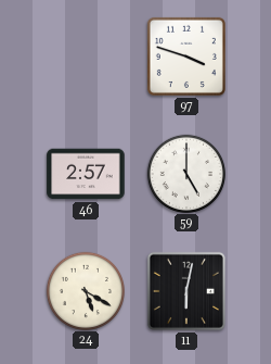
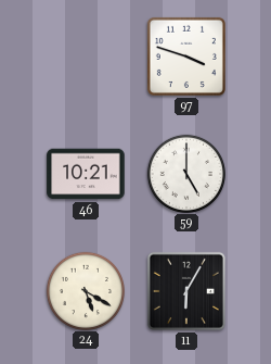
46: 2:57 -> 10:21 (86, 174)
11: 6:02 -> 6:05 (186, 291)
